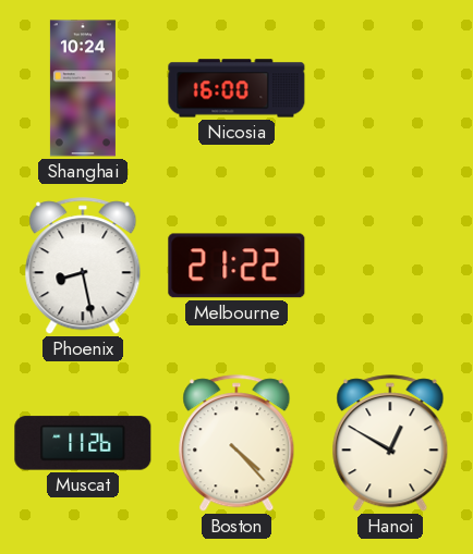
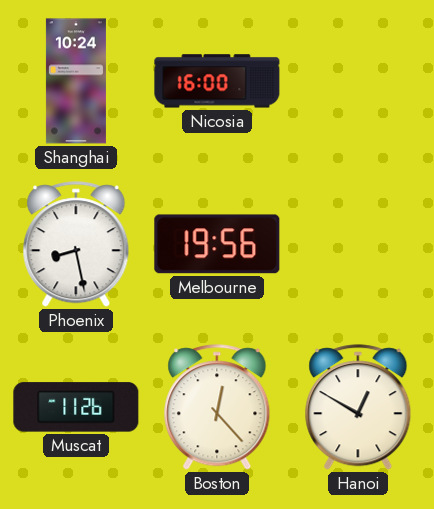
Melbourne: 21:22 -> 19:56 (217, 244)
Boston: 4:23 -> 12:23 (217, 408)
